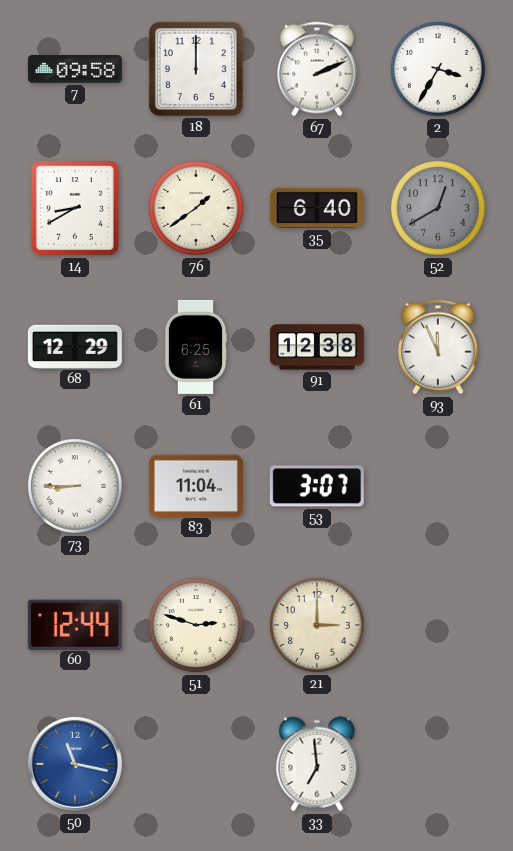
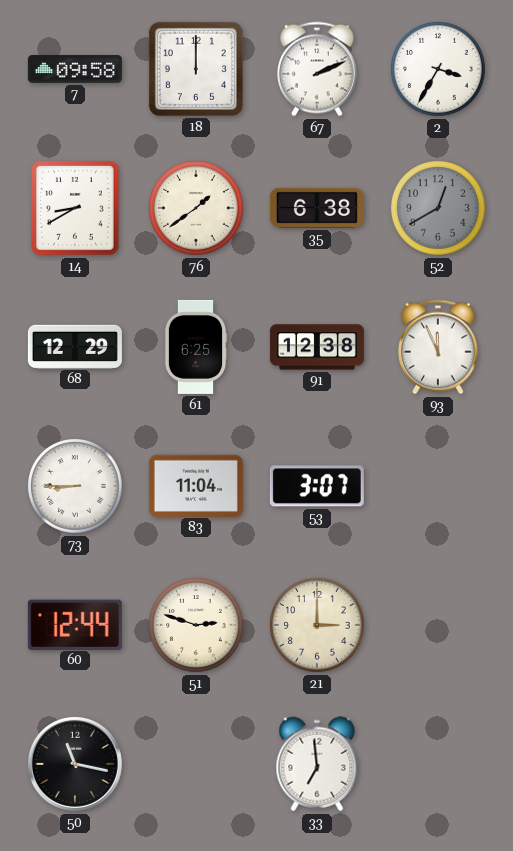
35: 6:40 -> 6:38 (317, 208)
50 dial: blue -> black (75, 764)
